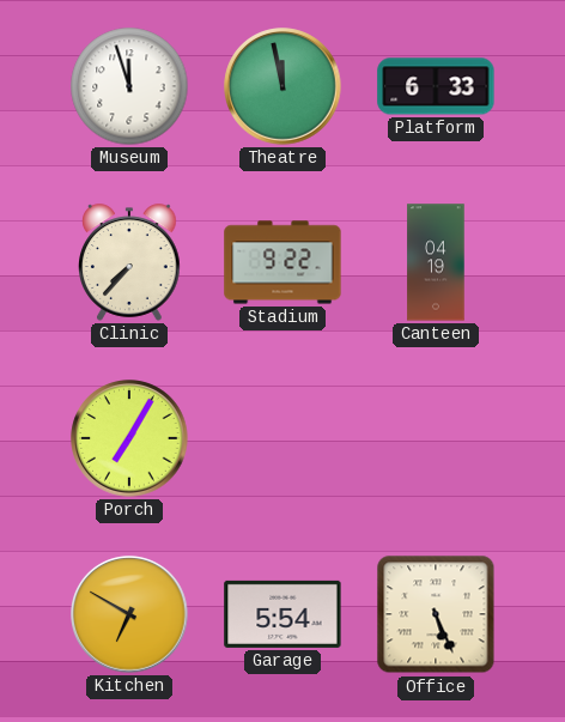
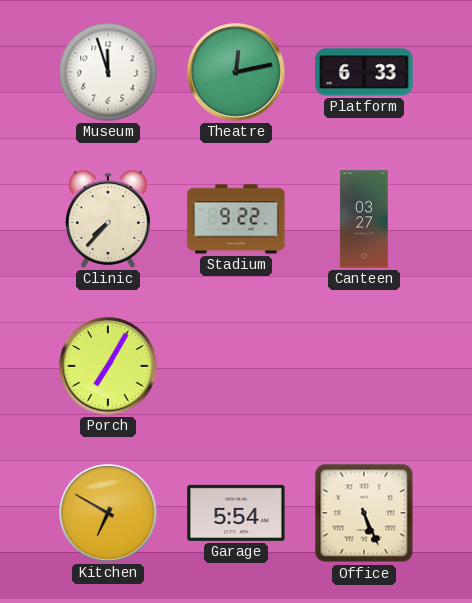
Theatre: 11:58 -> 12:13 (236, 72)
Canteen: 04:19 -> 03:27 (364, 219)
